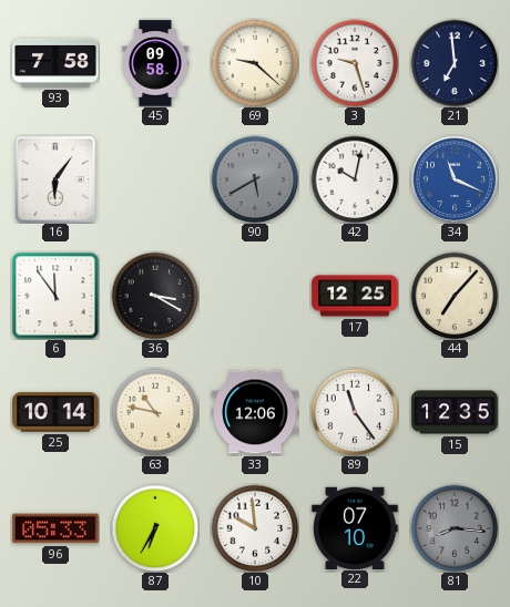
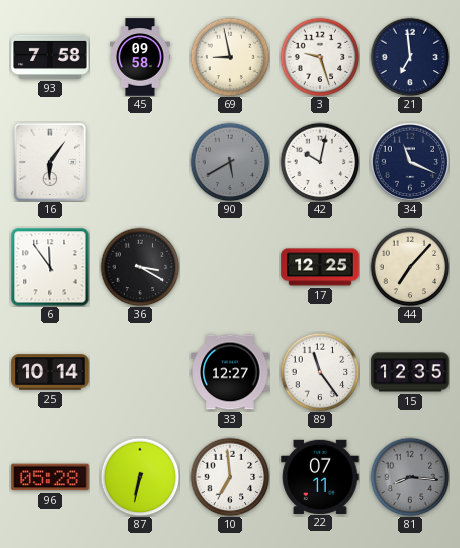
69: 9:22 -> 8:58 (230, 57)
34 dial: blue -> navy (409, 161)
63: 10:47 -> none (155, 412)
33: 12:06 -> 12:27 (230, 372)
96: 05:33 -> 05:28 (50, 477)
87: 6:35 -> 6:32 (140, 477)
10: 9:59 -> 6:59 (230, 477)
22: 07:10 -> 07:11 (320, 476)
